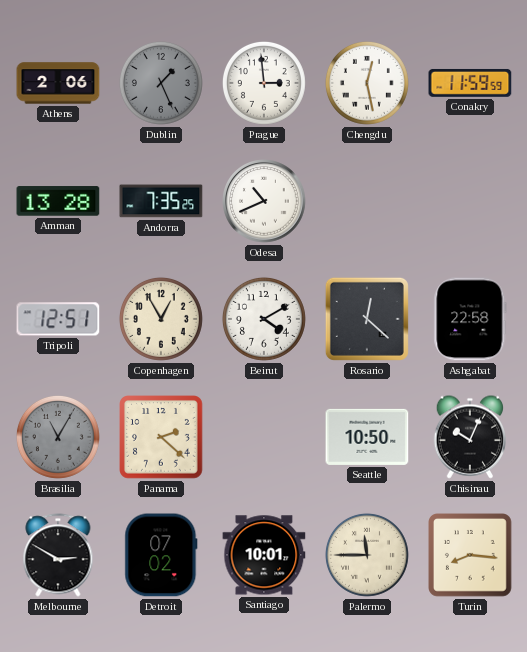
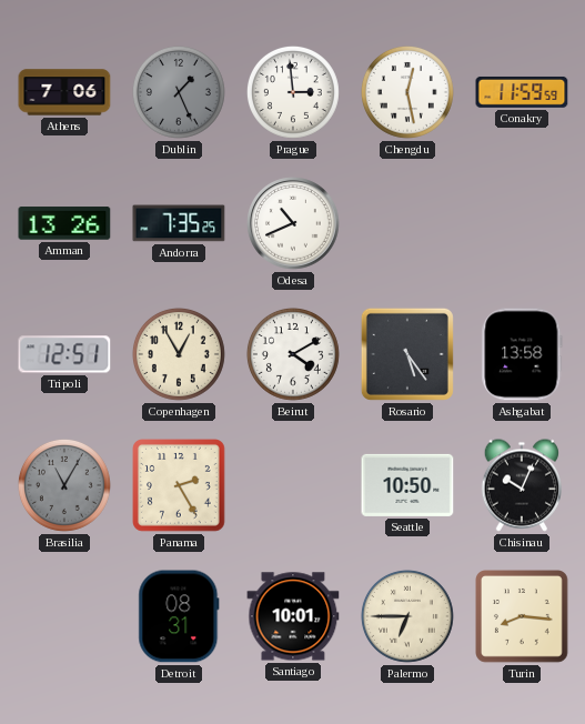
Athens: 2:06 -> 7:06 (64, 92)
Amman: 13:28 -> 13:26 (64, 223)
Rosario: 12:22 -> 5:24 (407, 354)
Ashgabat: 22:58 -> 13:58 (522, 354)
Panama: 2:22 -> 2:25 (180, 486)
Melbourne: 2:50 -> none (58, 555)
Detroit: 07:02 -> 08:31 (179, 616)
Palermo: 11:45 -> 6:45 (407, 616)
